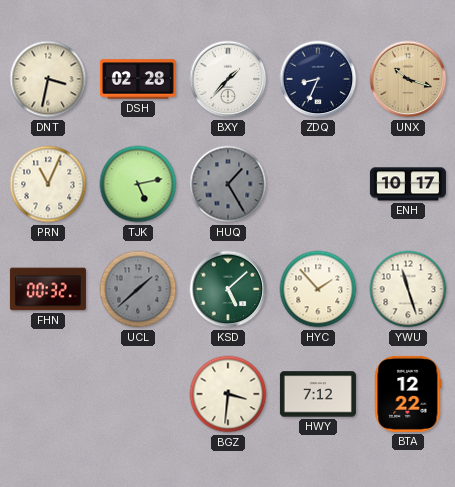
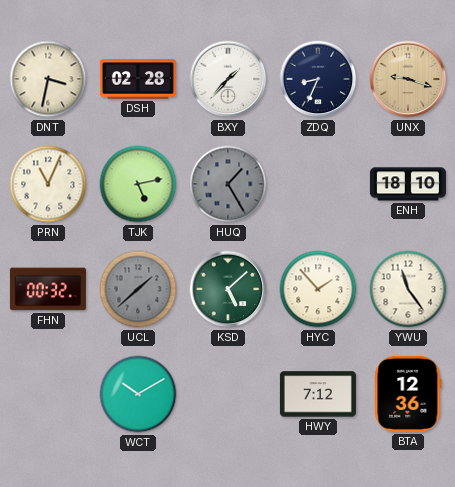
UNX: 10:18 -> 9:18 (408, 79)
ENH: 10:17 -> 18:10 (408, 184)
YWU: 11:27 -> 11:24 (408, 289)
WCT: none -> 10:10 (138, 394)
BGZ: 3:31 -> none (228, 394)
BTA: 12:22 -> 12:36 (408, 394)
